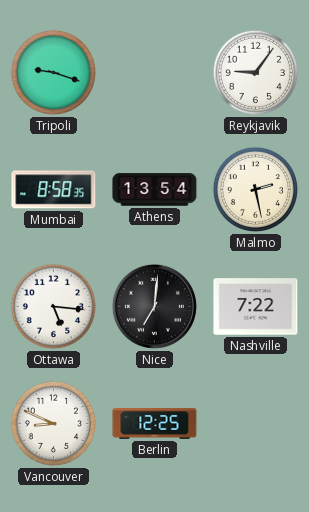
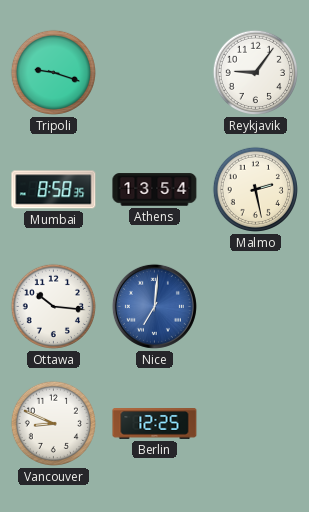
Ottawa: 5:16 -> 10:16 (53, 306)
Nice dial: black -> blue (154, 306)
Nashville: 7:22 -> none (256, 307)
